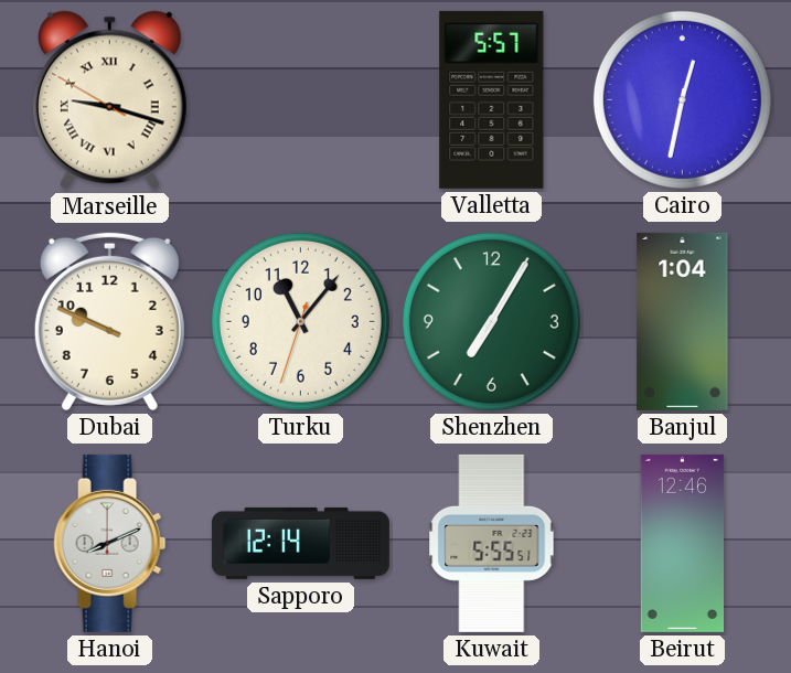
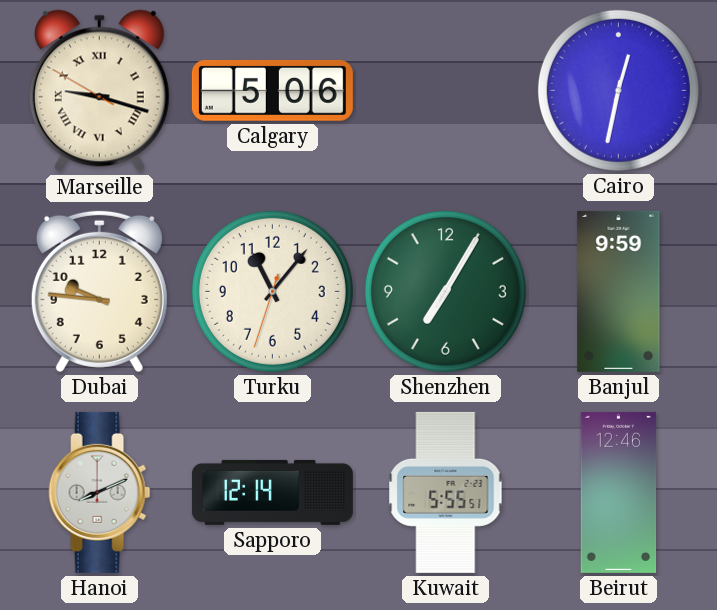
Calgary: none -> 5:06 (272, 91)
Valletta: 5:57 -> none (492, 99)
Dubai: 9:49 -> 9:46 (99, 291)
Banjul: 1:04 -> 9:59 (619, 291)
